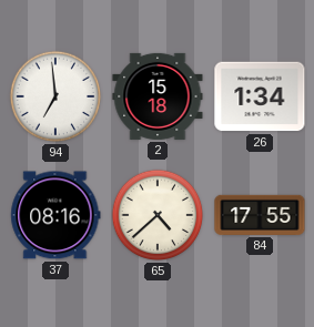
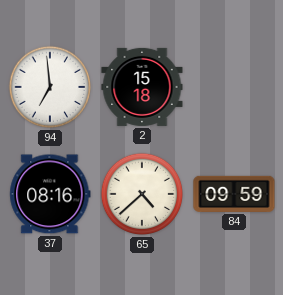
26: 1:34 -> none (260, 96)
84: 17:55 -> 09:59 (234, 194)
